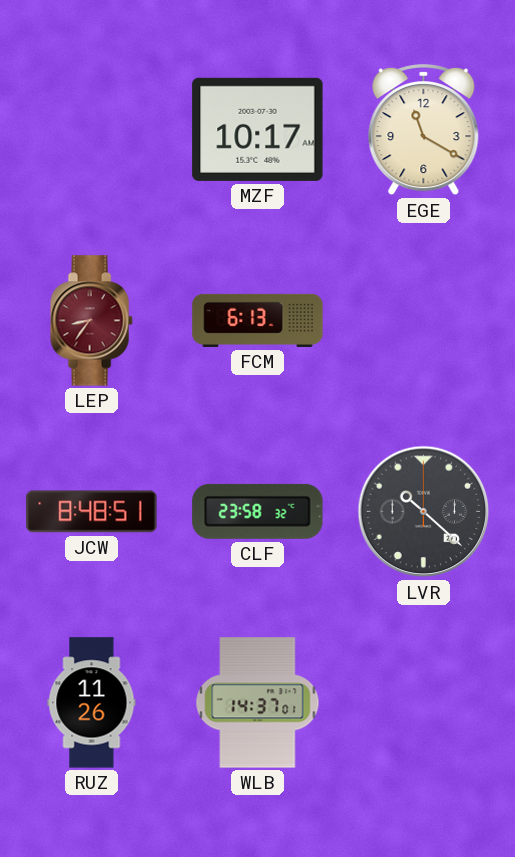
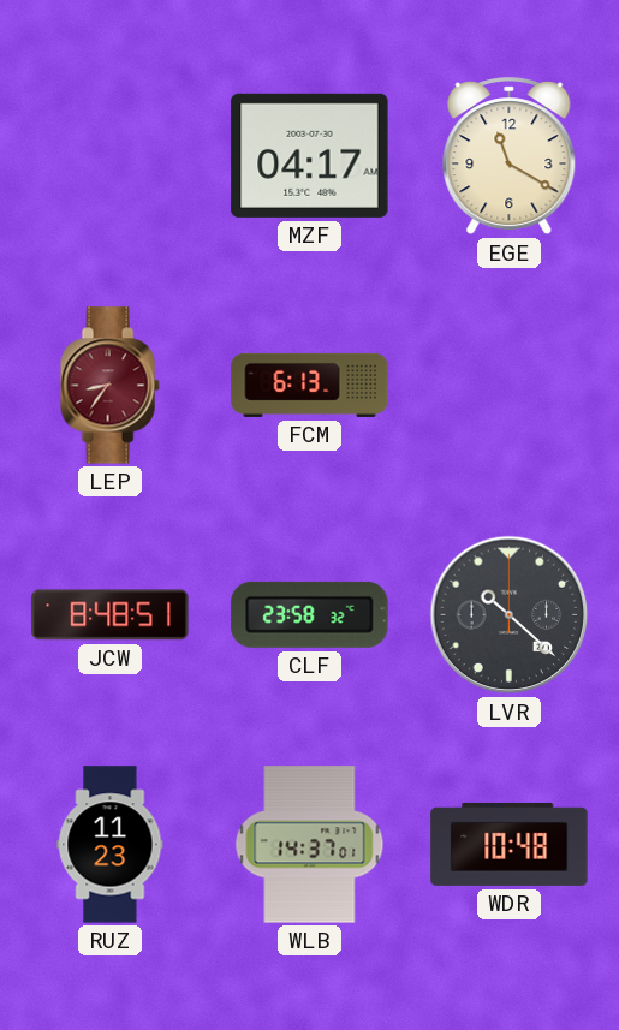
MZF: 10:17 -> 04:17 (310, 155)
RUZ: 11:26 -> 11:23 (111, 845)
WDR: none -> 10:48 (510, 844)
